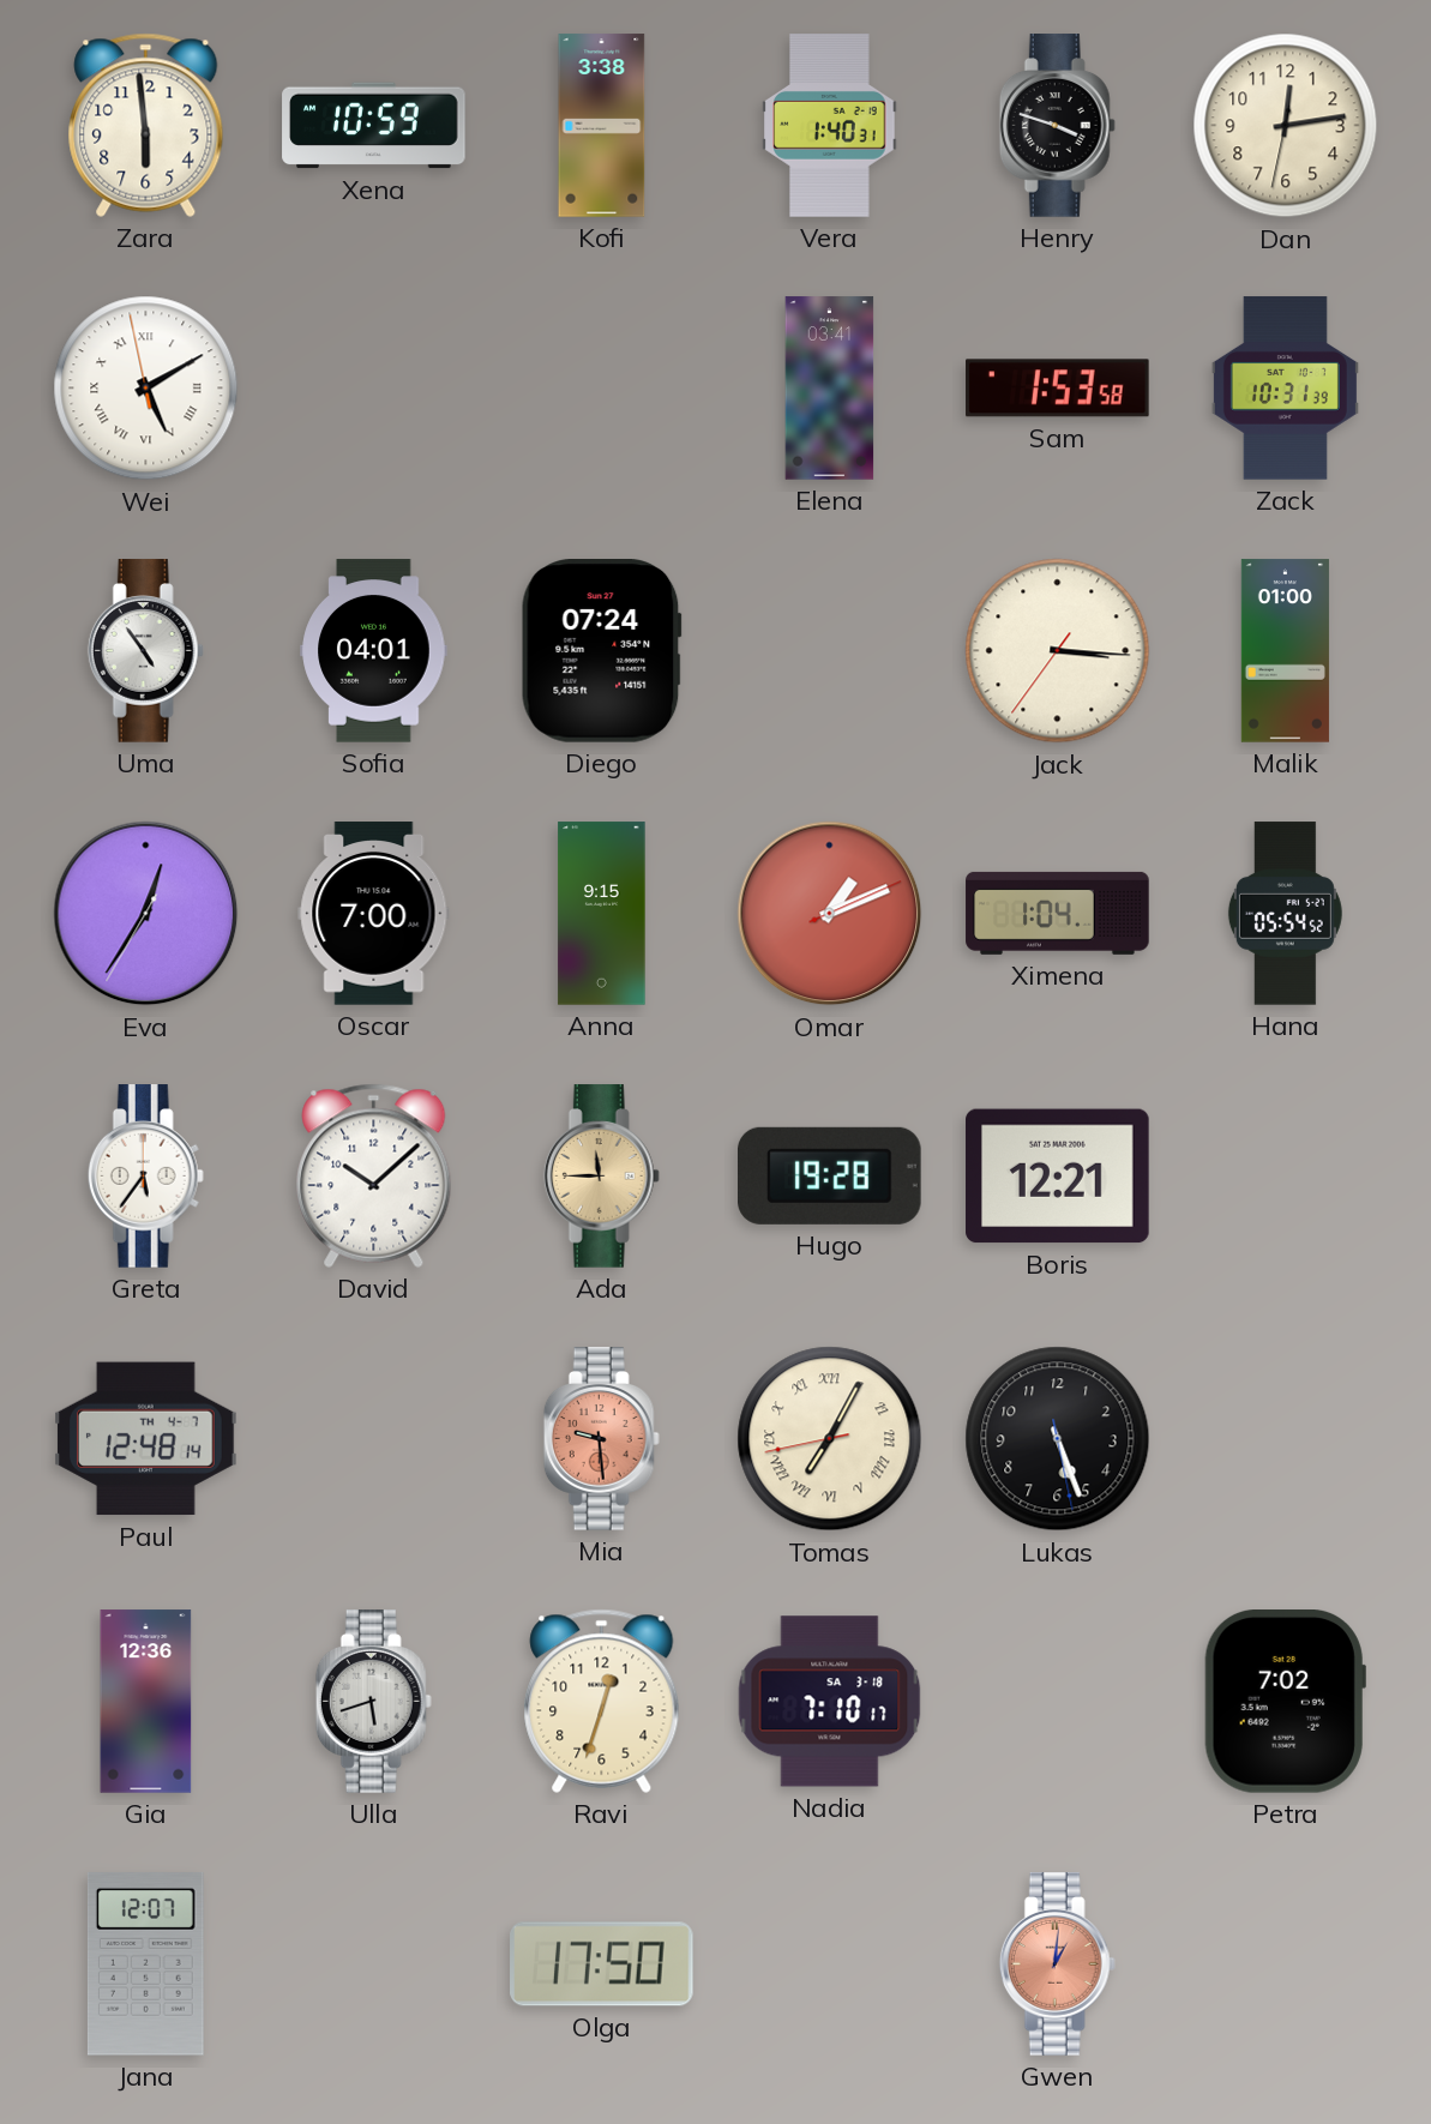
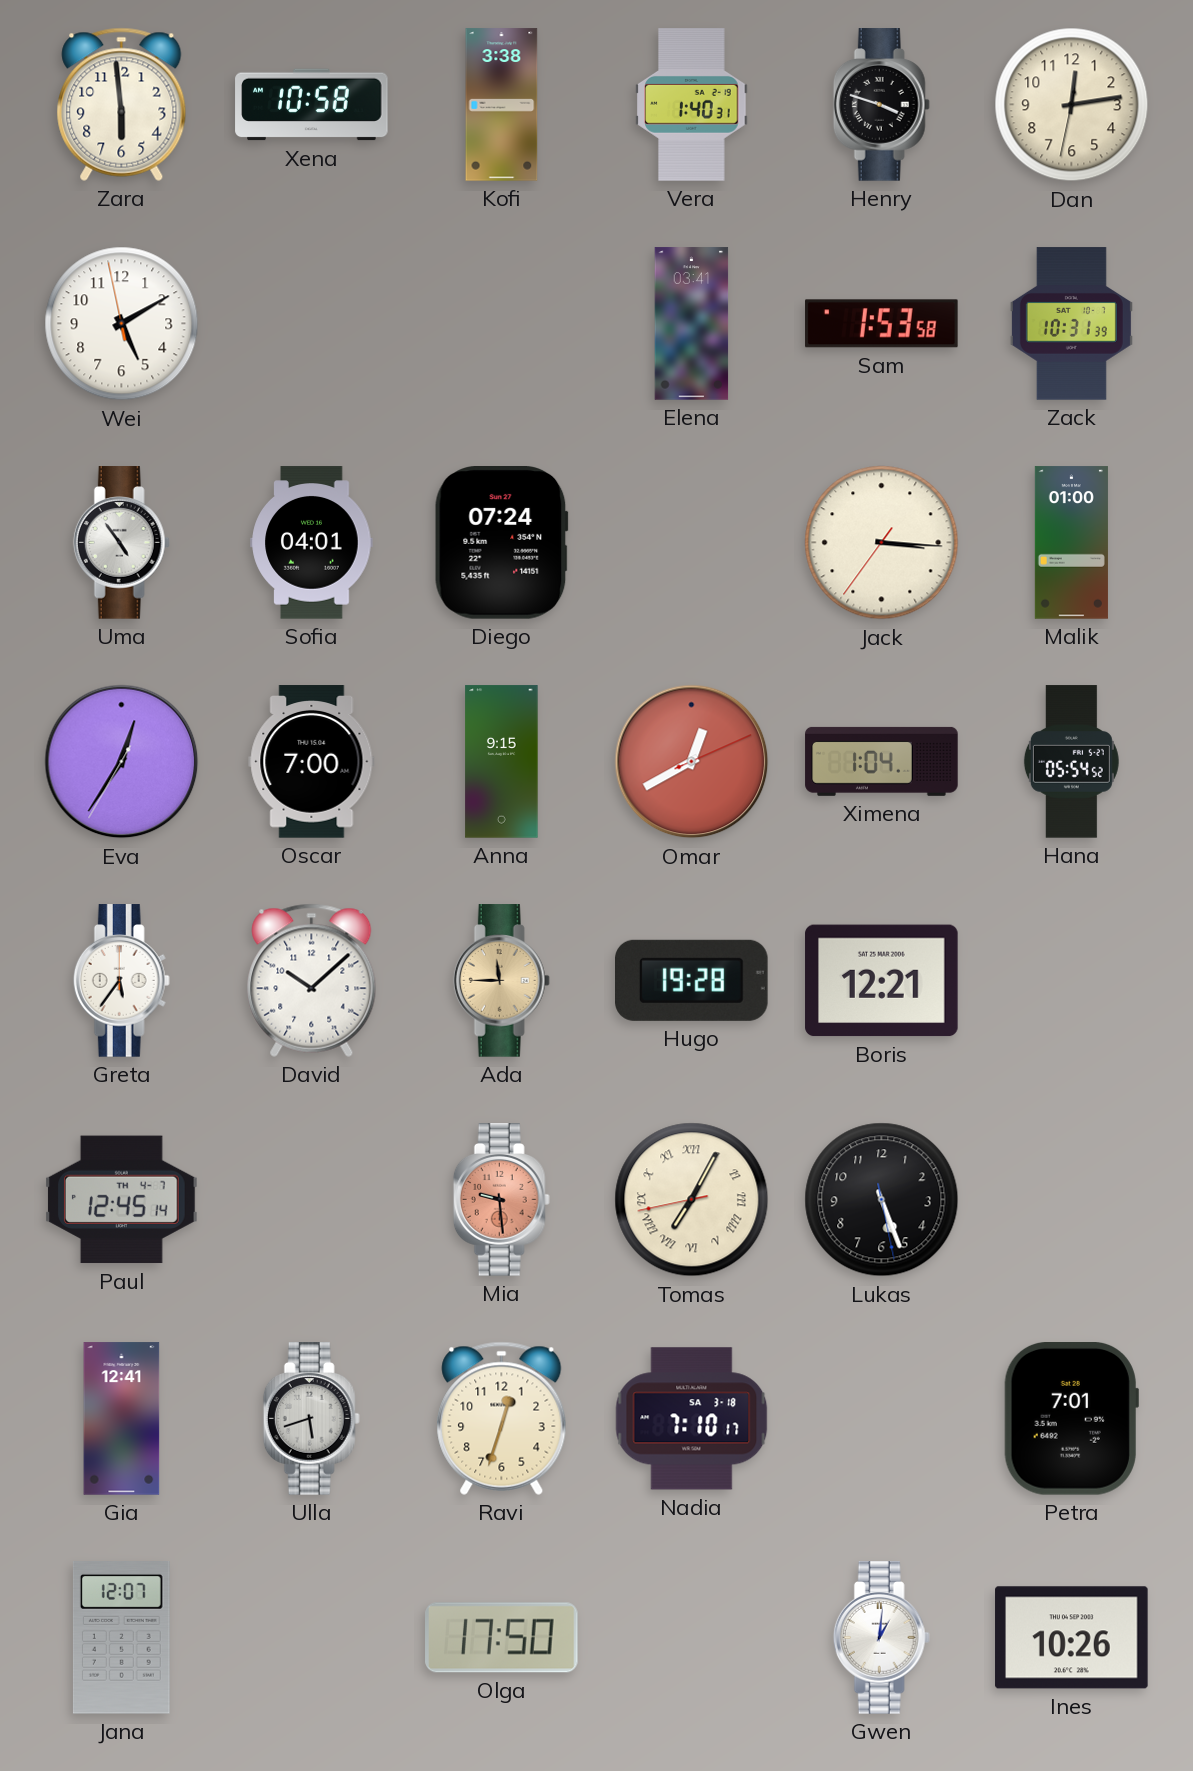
Xena: 10:59 -> 10:58 (312, 105)
Wei numerals: Roman -> Arabic (122, 324)
Omar: 1:11 -> 12:40 (692, 762)
Paul: 12:48 -> 12:45 (122, 1200)
Gia: 12:36 -> 12:41 (122, 1419)
Petra: 7:02 -> 7:01 (1071, 1419)
Gwen dial: salmon -> white (881, 1638)
Ines: none -> 10:26 (1072, 1638)
